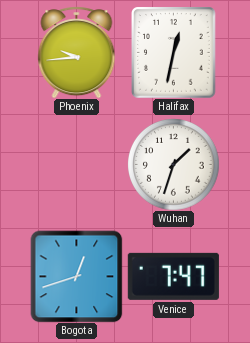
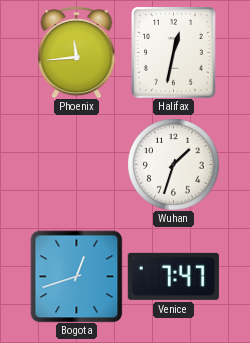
Phoenix: 9:44 -> 11:44 (77, 52)
